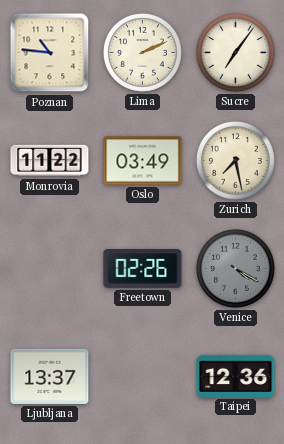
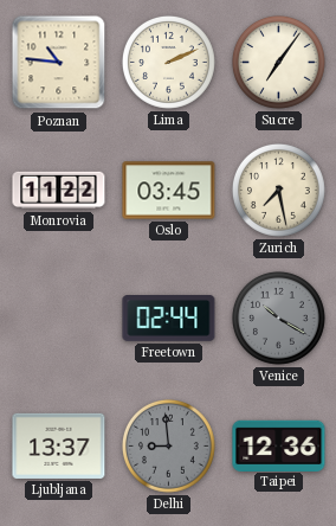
Oslo: 03:49 -> 03:45 (169, 191)
Freetown: 02:26 -> 02:44 (169, 319)
Venice: 4:20 -> 10:20 (278, 317)
Delhi: none -> 8:59 (168, 445)
